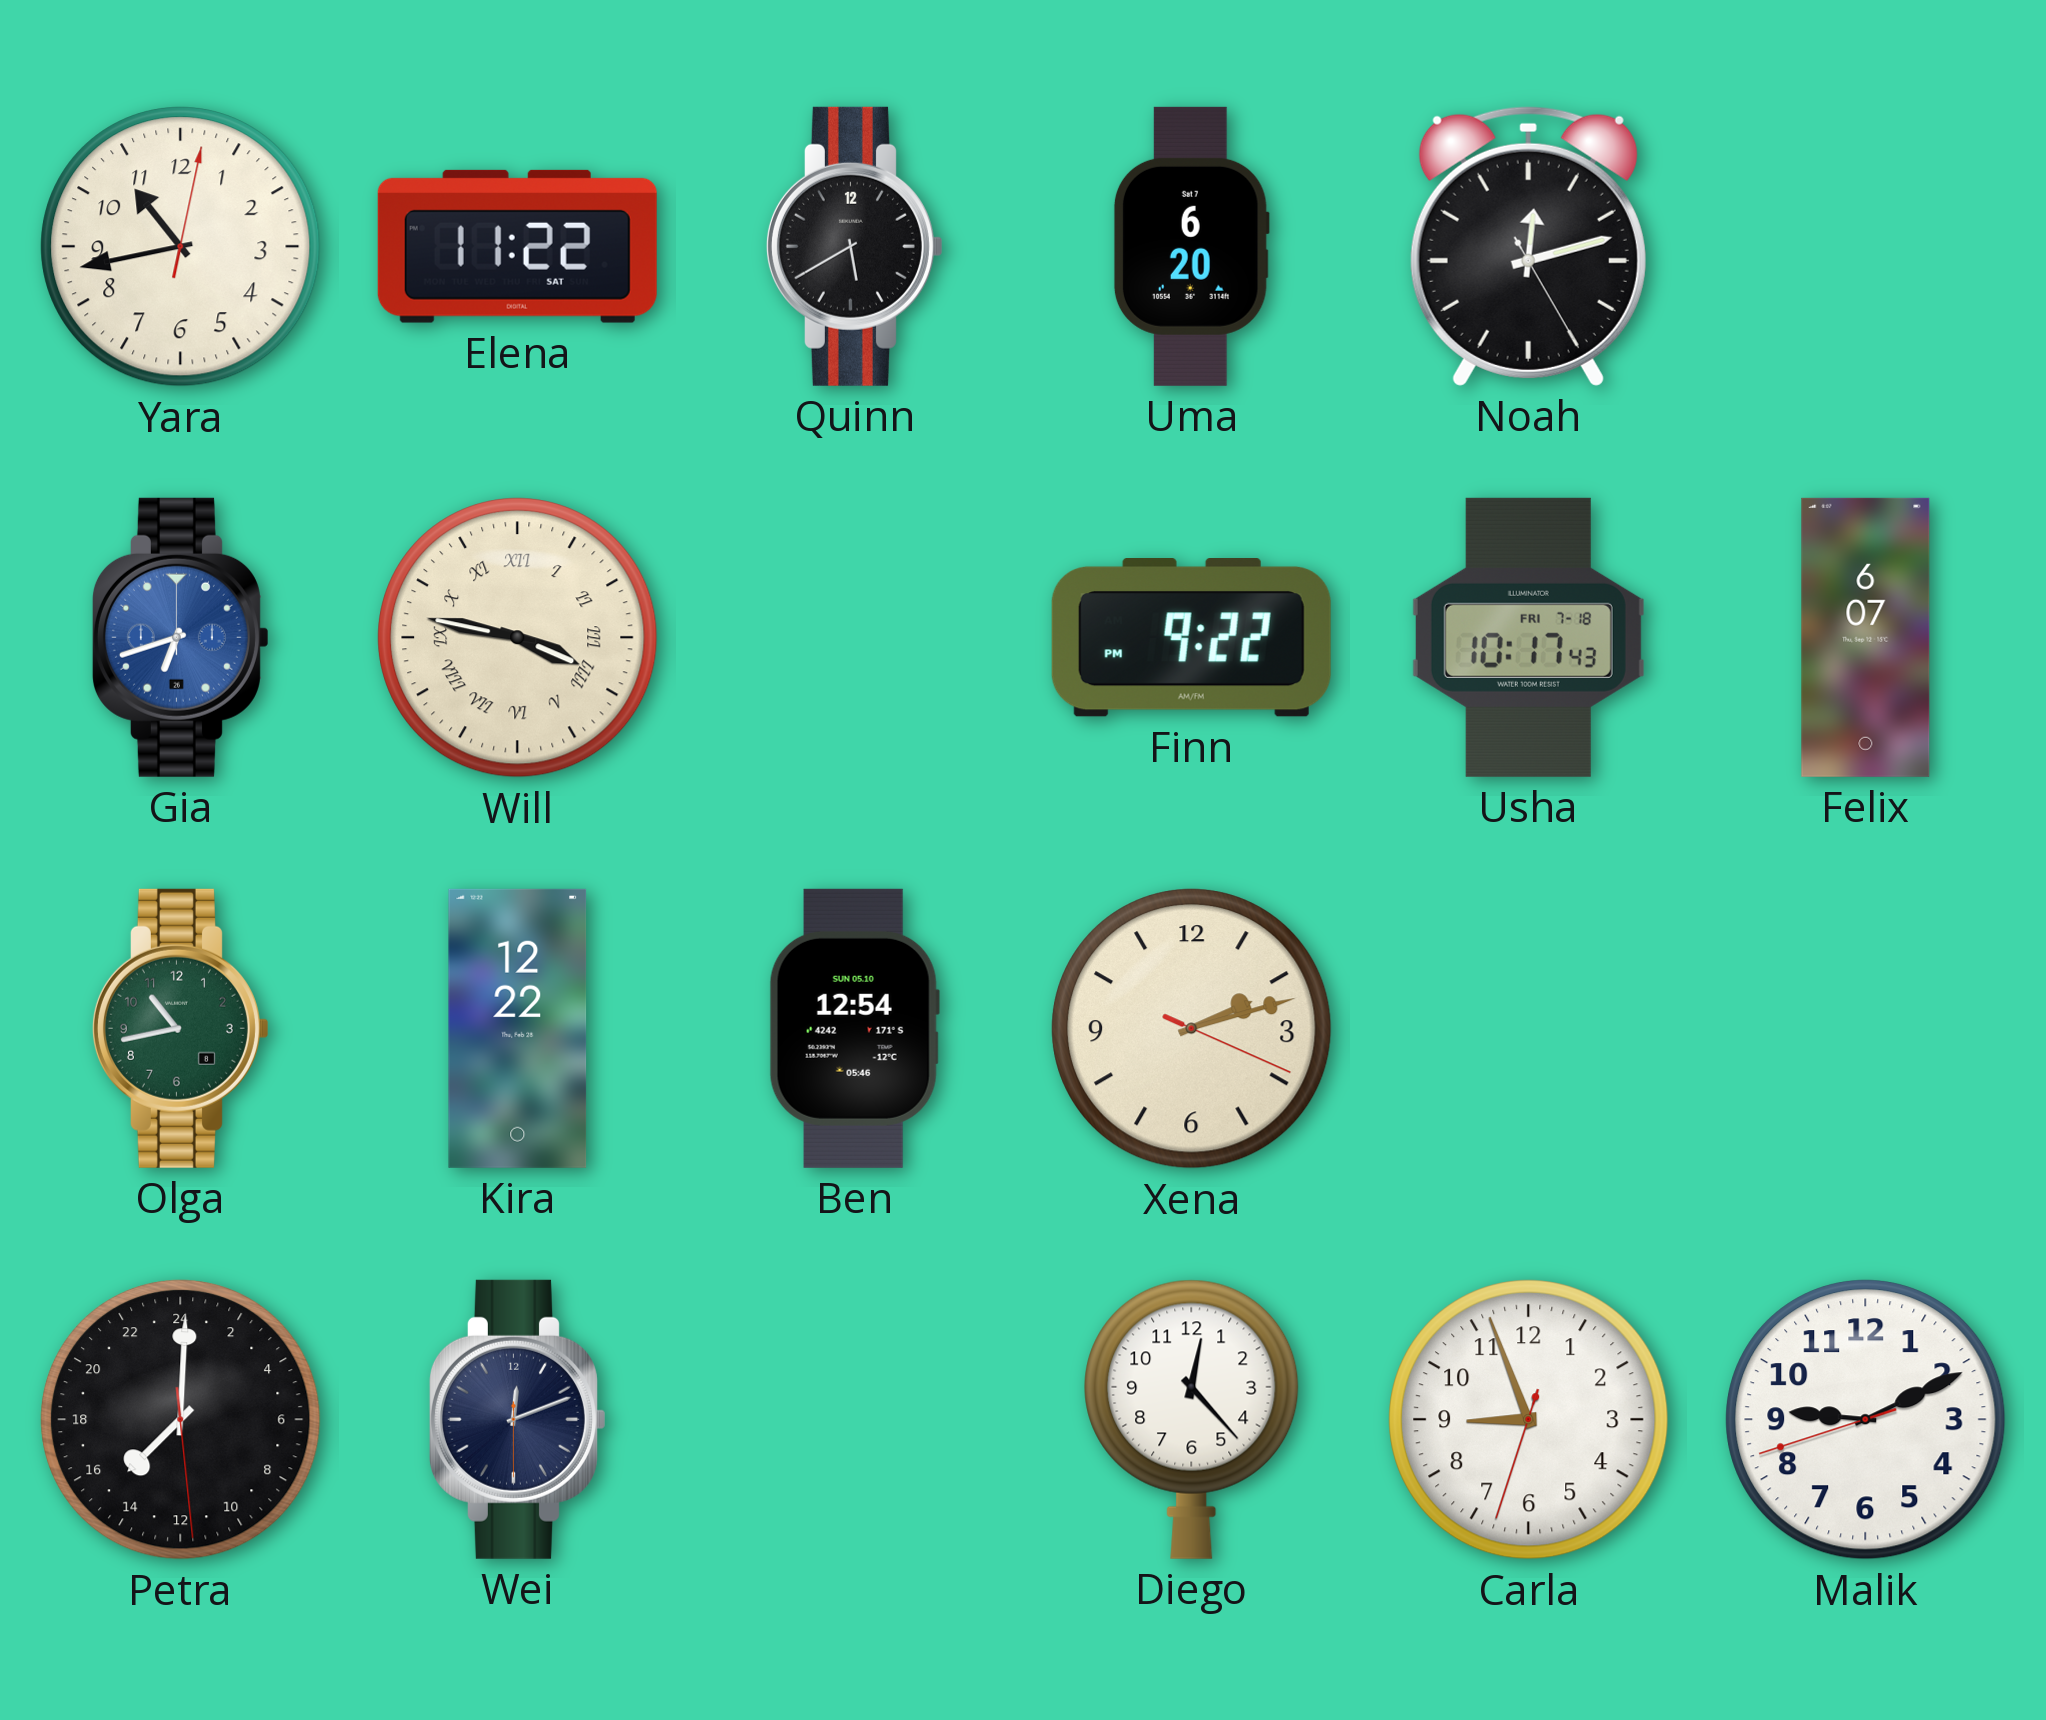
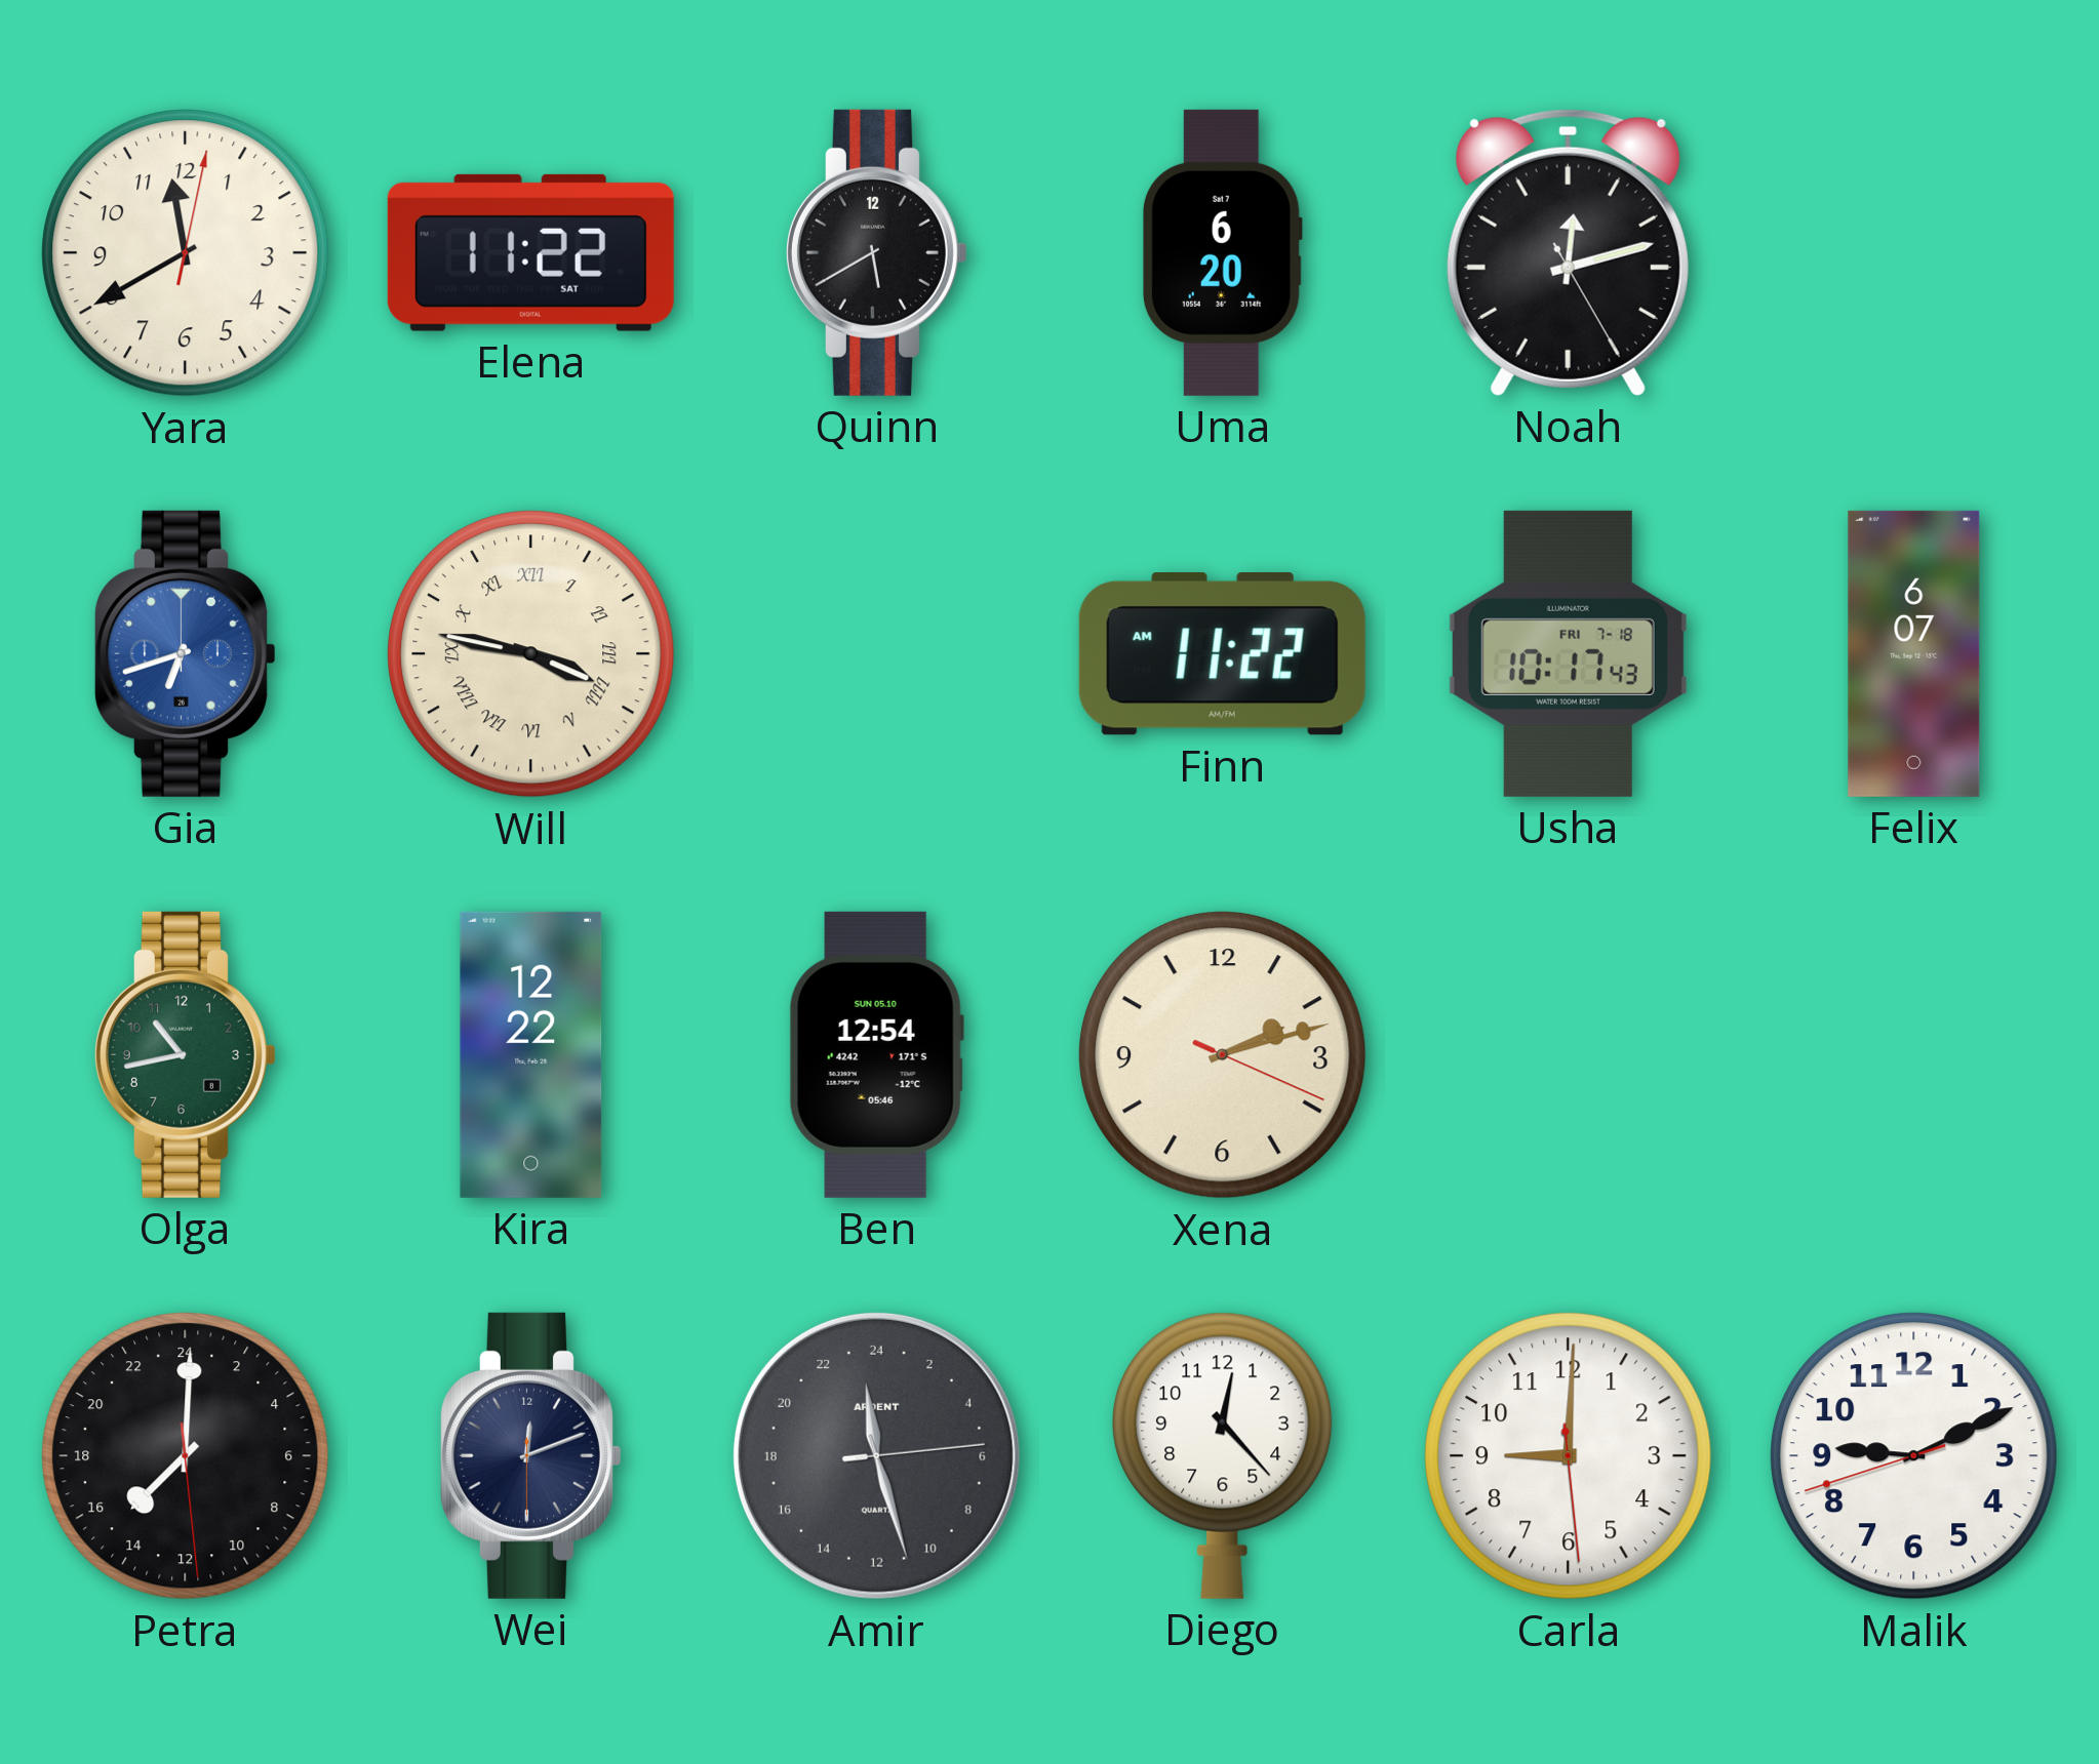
Yara: 10:43 -> 11:40 (186, 253)
Finn: 9:22 -> 11:22 (1222, 654)
Amir: none -> 23:27 (876, 1455)
Carla: 8:56 -> 9:00 (1569, 1456)
